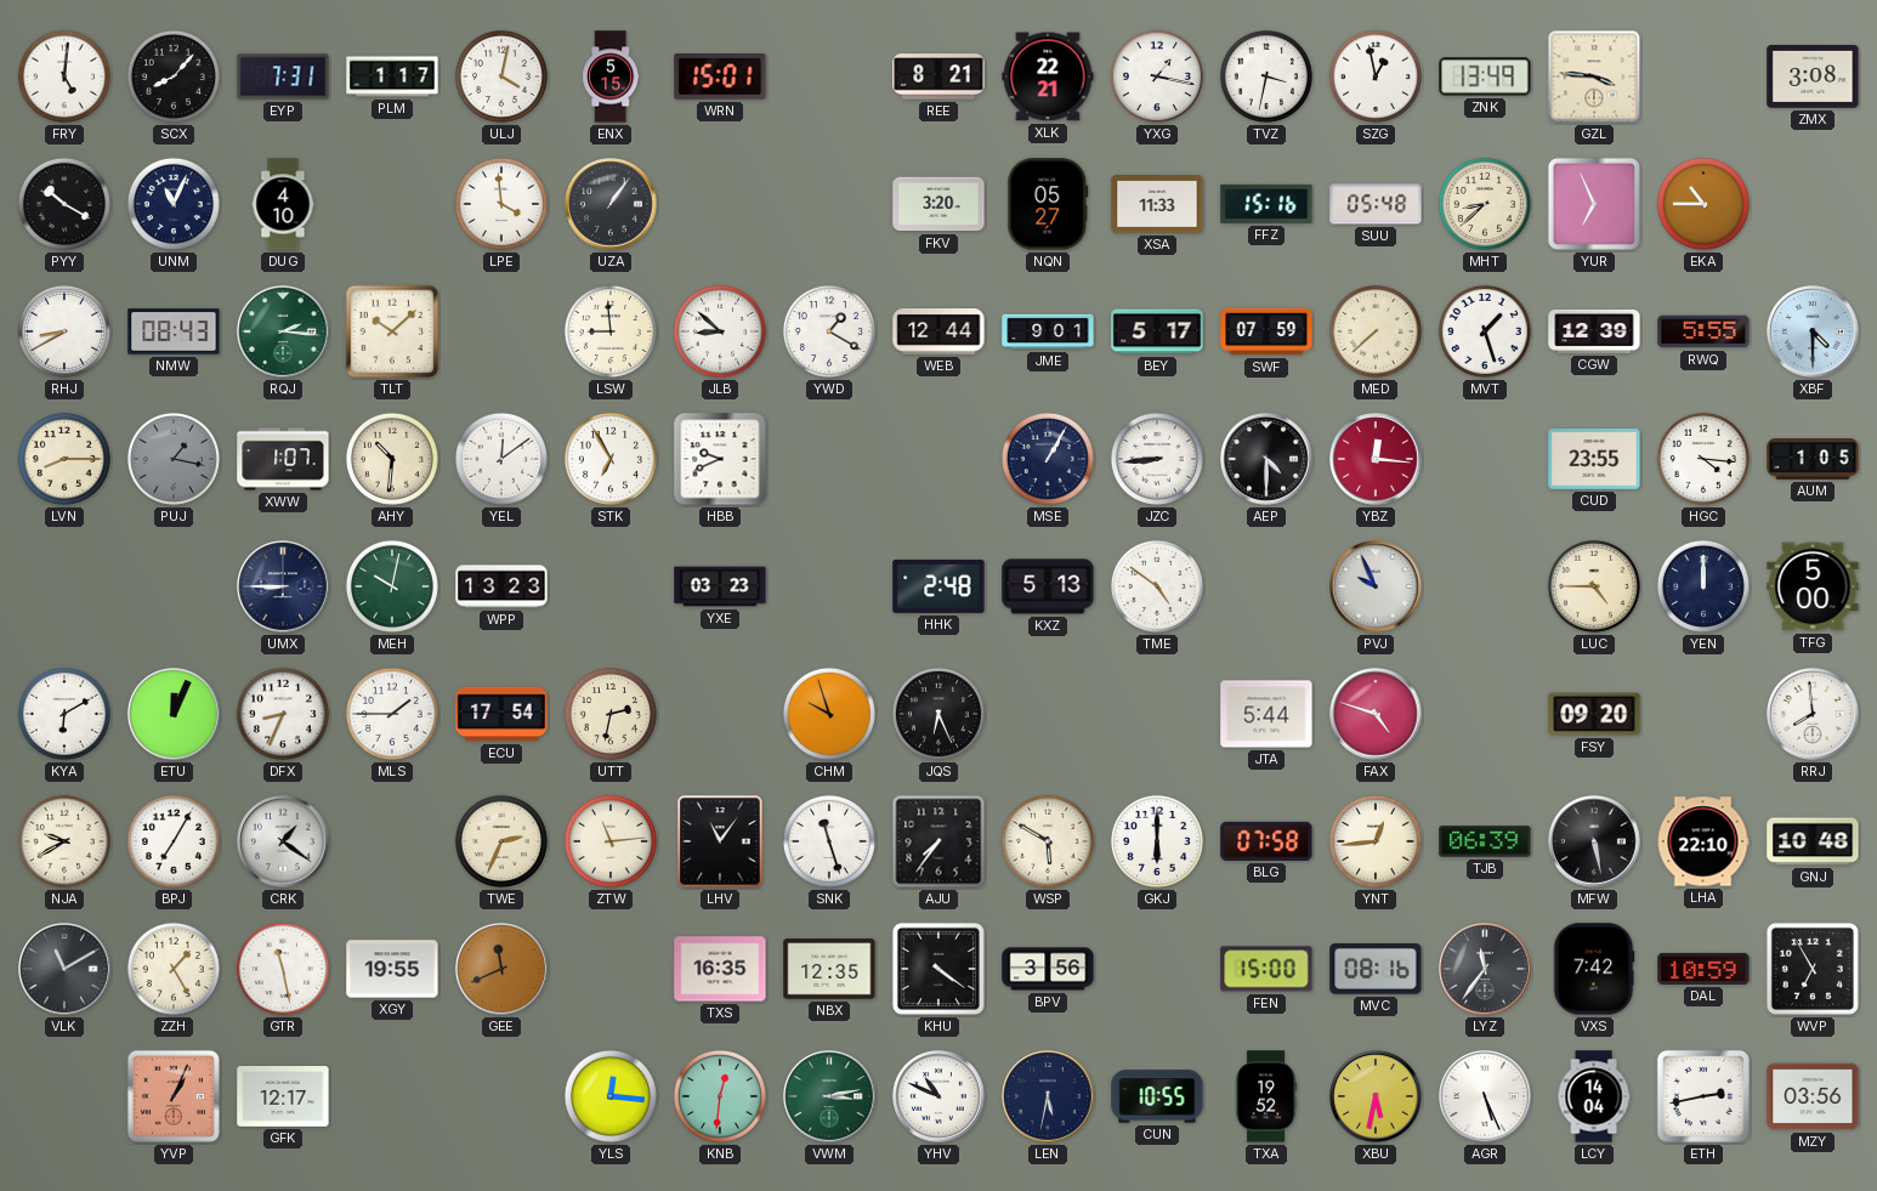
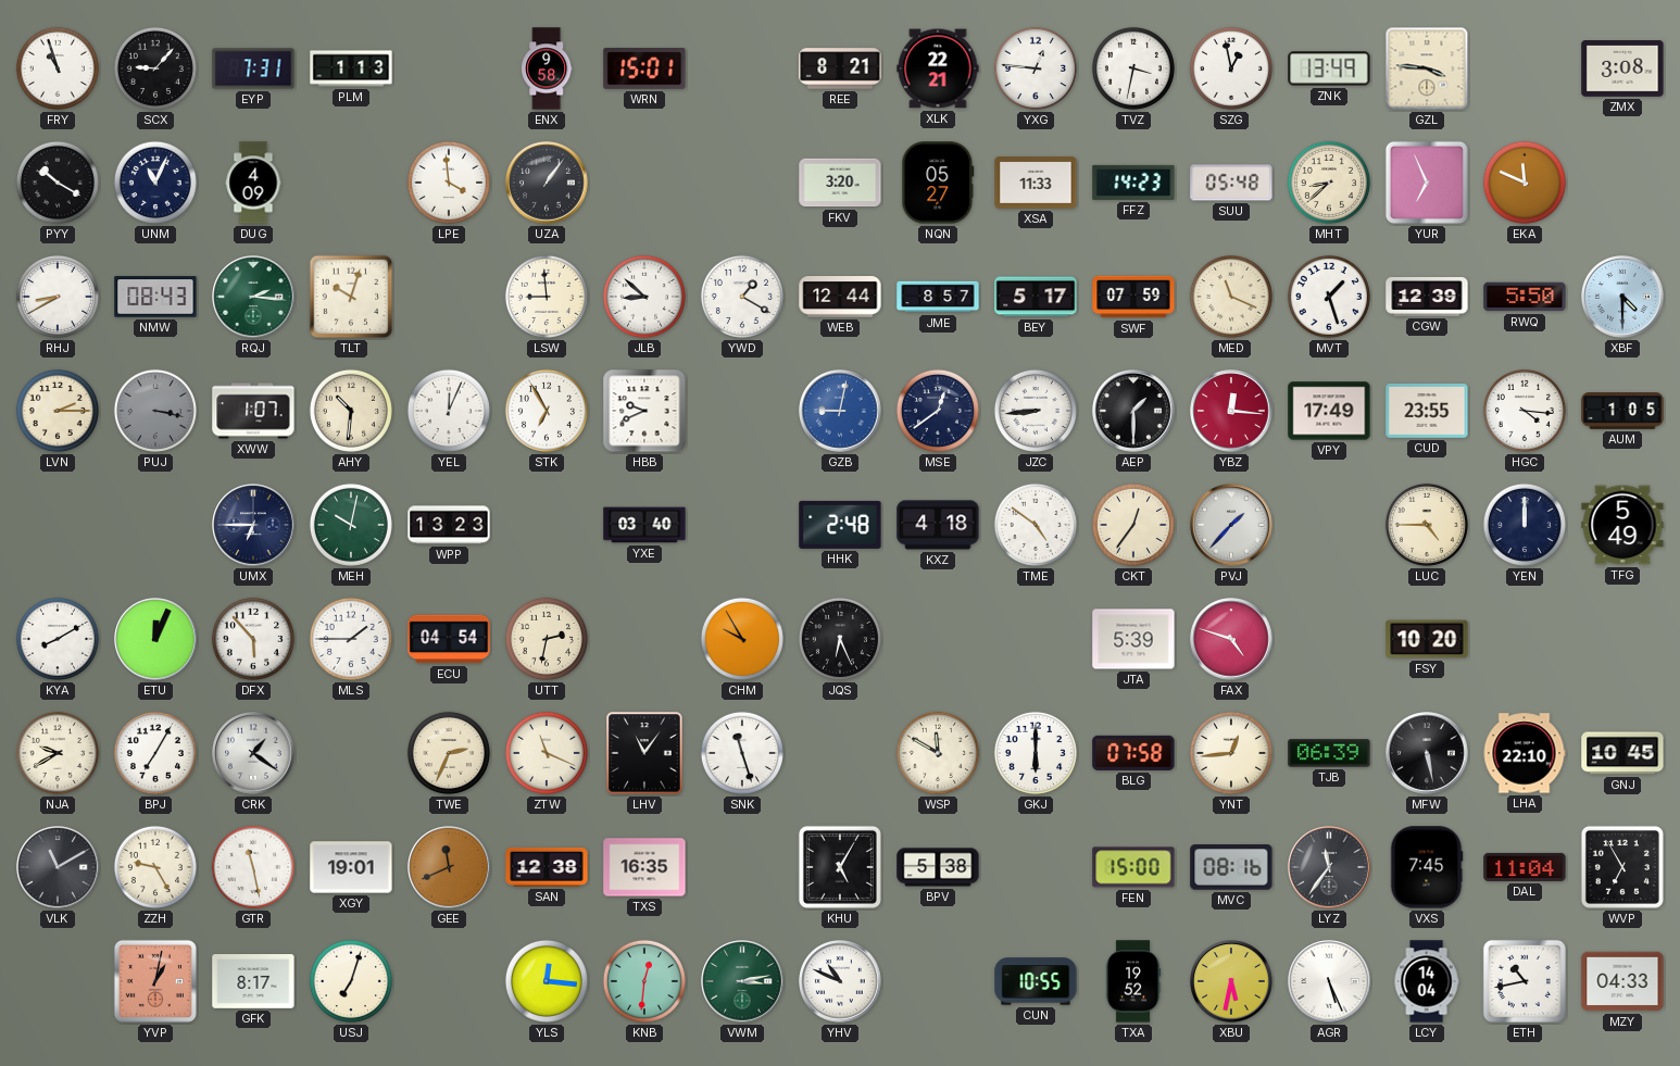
FRY: 5:01 -> 10:57 (58, 68)
SCX: 8:07 -> 9:07 (155, 68)
PLM: 1:17 -> 1:13 (351, 68)
ULJ: 4:02 -> none (501, 76)
ENX: 5:15 -> 9:58 (547, 68)
YXG: 1:17 -> 12:46 (1036, 68)
DUG: 4:10 -> 4:09 (253, 183)
FFZ: 15:16 -> 14:23 (1133, 183)
EKA: 10:45 -> 11:49 (1525, 183)
TLT: 10:08 -> 10:03 (351, 297)
JME: 9:01 -> 8:57 (938, 297)
MED: 7:38 -> 11:19 (1231, 297)
RWQ: 5:55 -> 5:50 (1525, 297)
LVN: 8:15 -> 2:15 (58, 411)
PUJ: 1:17 -> 3:17 (155, 411)
YEL: 12:09 -> 12:04 (449, 411)
GZB: none -> 9:02 (840, 411)
MSE: 1:05 -> 12:39 (938, 411)
AEP: 4:30 -> 1:30 (1133, 411)
VPY: none -> 17:49 (1329, 411)
UMX: 8:45 -> 6:45 (253, 525)
YXE: 03:23 -> 03:40 (644, 525)
KXZ: 5:13 -> 4:18 (938, 525)
CKT: none -> 12:36 (1133, 525)
PVJ: 9:56 -> 1:37 (1231, 525)
TFG: 5:00 -> 5:49 (1622, 525)
KYA: 6:10 -> 8:10 (58, 639)
DFX: 8:34 -> 5:53 (253, 639)
ECU: 17:54 -> 04:54 (449, 639)
CHM: 9:57 -> 9:55 (742, 639)
JTA: 5:44 -> 5:39 (1133, 639)
FSY: 09:20 -> 10:20 (1427, 639)
RRJ: 7:59 -> none (1813, 714)
ZTW: 11:14 -> 11:19 (547, 753)
AJU: 7:36 -> none (938, 841)
WSP: 5:50 -> 11:50 (938, 753)
GNJ: 10:48 -> 10:45 (1622, 753)
ZZH: 1:25 -> 9:25 (155, 867)
XGY: 19:55 -> 19:01 (351, 867)
SAN: none -> 12:38 (547, 867)
NBX: 12:35 -> none (829, 969)
KHU: 4:21 -> 5:05 (840, 867)
BPV: 3:56 -> 5:38 (938, 867)
VXS: 7:42 -> 7:45 (1427, 867)
DAL: 10:59 -> 11:04 (1525, 867)
YVP: 1:04 -> 1:02 (155, 981)
GFK: 12:17 -> 8:17 (253, 981)
USJ: none -> 7:03 (351, 981)
LEN: 5:32 -> none (1048, 1096)
ETH: 2:43 -> 10:43 (1525, 981)
MZY: 03:56 -> 04:33 (1622, 981)
